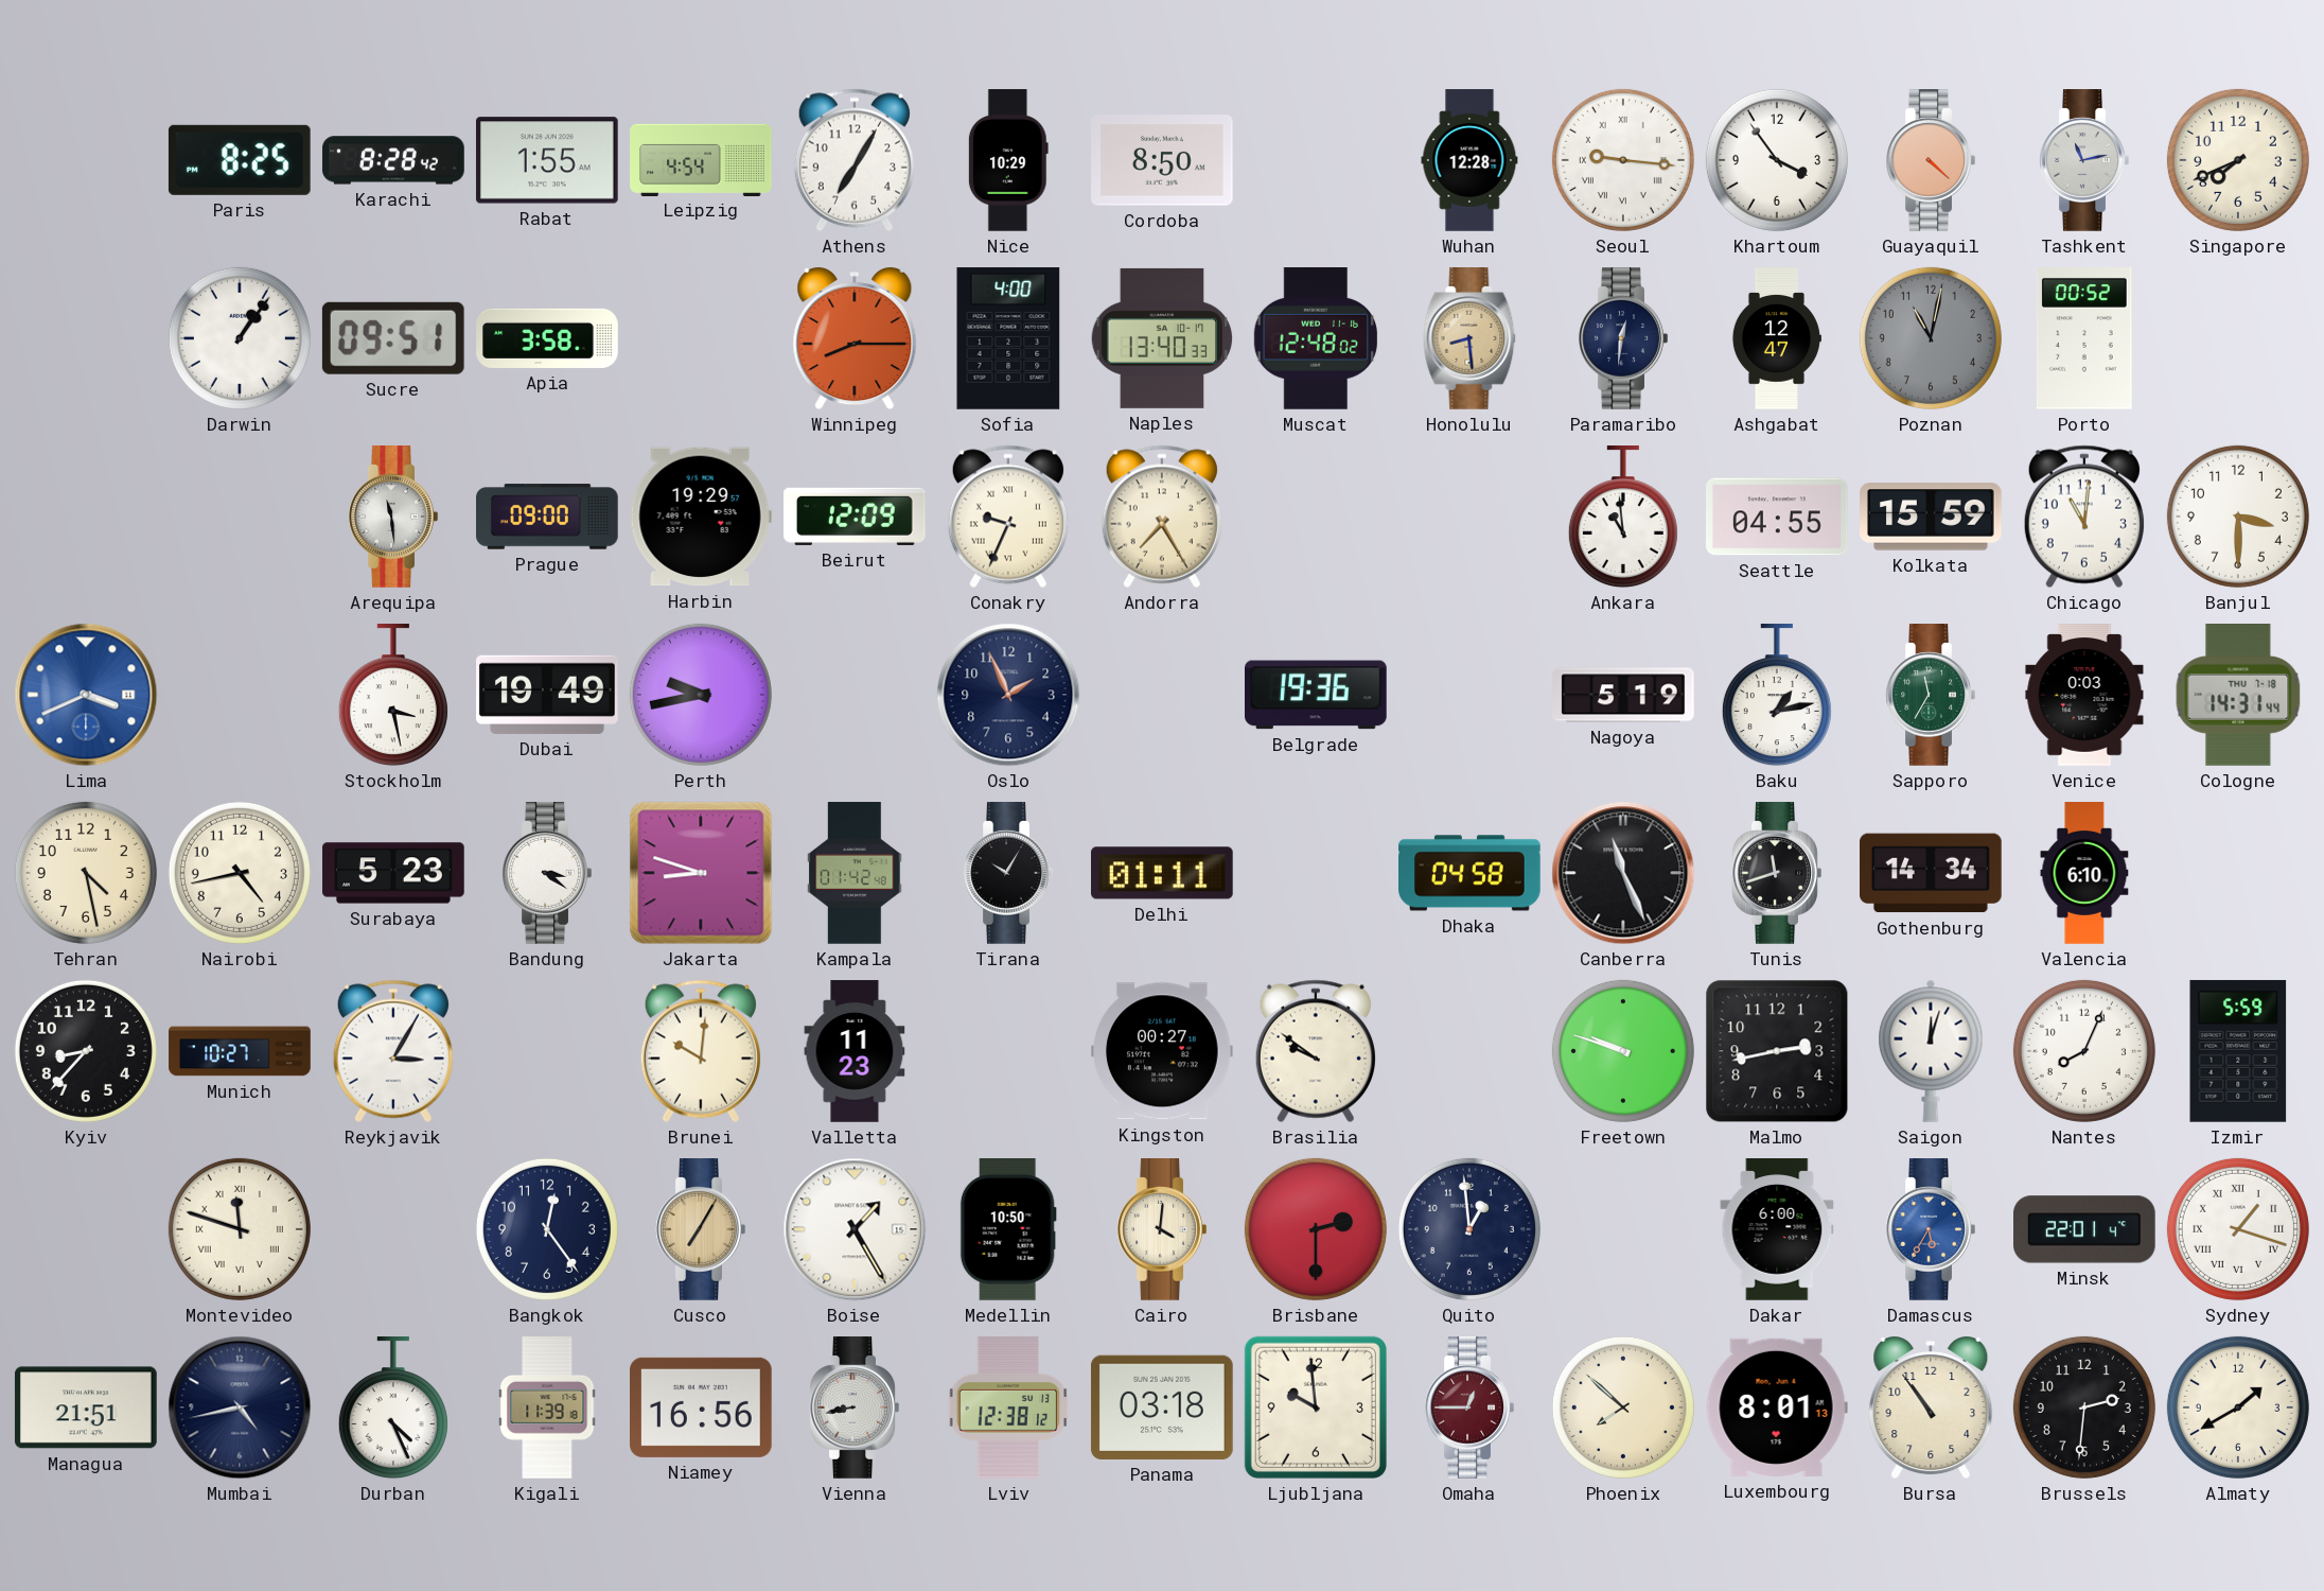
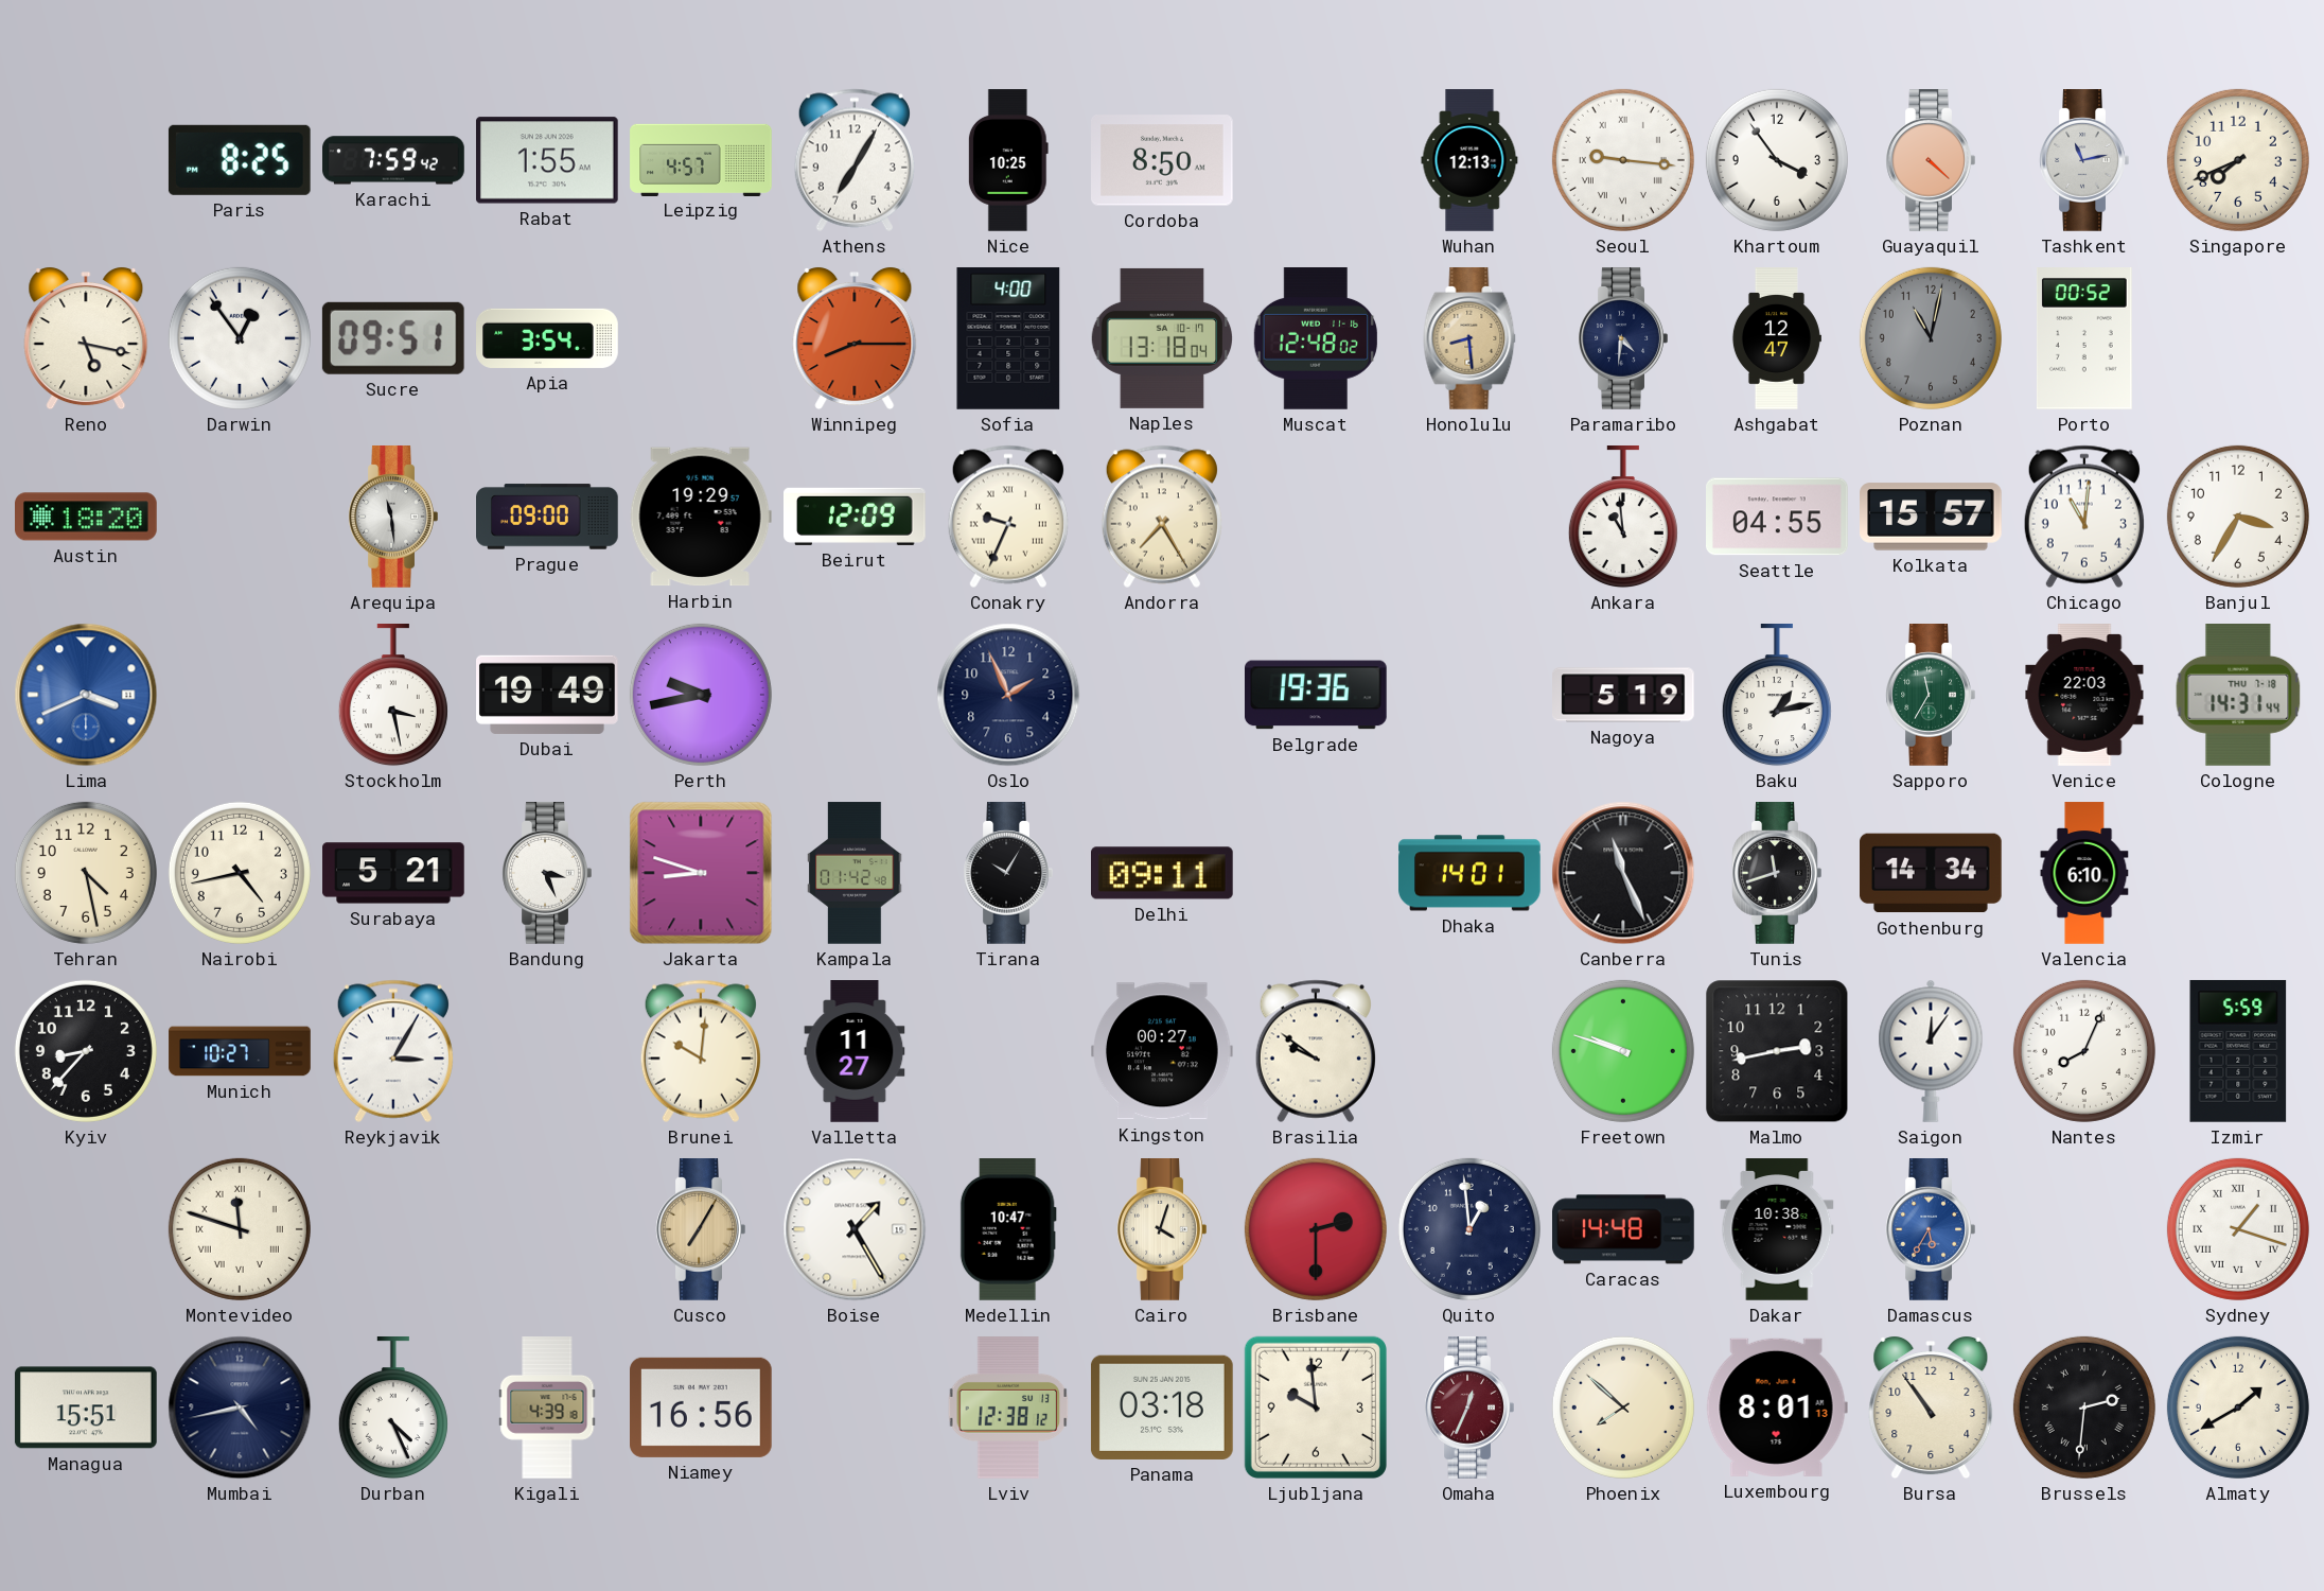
Karachi: 8:28 -> 7:59 (393, 160)
Leipzig: 4:54 -> 4:57 (701, 159)
Nice: 10:29 -> 10:25 (1008, 160)
Wuhan: 12:28 -> 12:13 (1469, 160)
Reno: none -> 5:17 (86, 339)
Darwin: 1:06 -> 12:54 (240, 338)
Apia: 3:58 -> 3:54 (547, 338)
Naples: 13:40 -> 13:18 (1162, 338)
Paramaribo: 12:31 -> 4:31 (1623, 338)
Austin: none -> 18:20 (87, 517)
Kolkata: 15:59 -> 15:57 (1931, 517)
Banjul: 3:30 -> 3:35 (2238, 517)
Venice: 0:03 -> 22:03 (2084, 695)
Surabaya: 5:23 -> 5:21 (393, 873)
Bandung: 3:21 -> 3:26 (547, 873)
Delhi: 01:11 -> 09:11 (1163, 873)
Dhaka: 04:58 -> 14:01 (1469, 873)
Valletta: 11:23 -> 11:27 (855, 1051)
Saigon: 12:03 -> 12:06 (1931, 1051)
Bangkok: 12:24 -> none (547, 1229)
Medellin: 10:50 -> 10:47 (1008, 1230)
Cairo: 4:01 -> 4:03 (1162, 1229)
Caracas: none -> 14:48 (1624, 1229)
Dakar: 6:00 -> 10:38 (1777, 1229)
Minsk: 22:01 -> none (2085, 1229)
Managua: 21:51 -> 15:51 (86, 1408)
Kigali: 11:39 -> 4:39 (547, 1408)
Vienna: 8:43 -> none (855, 1408)
Omaha: 12:45 -> 12:34 (1469, 1408)
Brussels numerals: Arabic -> Roman (2084, 1408)
